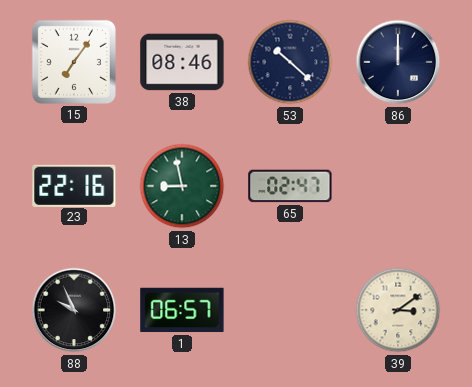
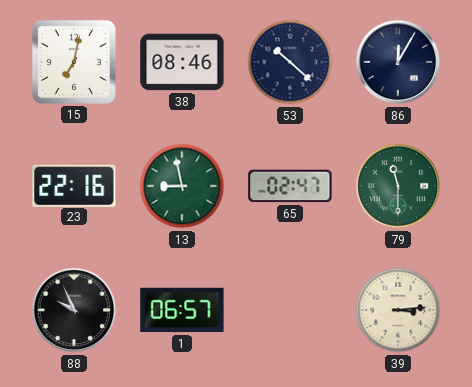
15: 7:06 -> 7:02 (74, 62)
86: 12:00 -> 12:05 (398, 62)
79: none -> 11:30 (398, 186)
39: 3:09 -> 3:14 (398, 310)
